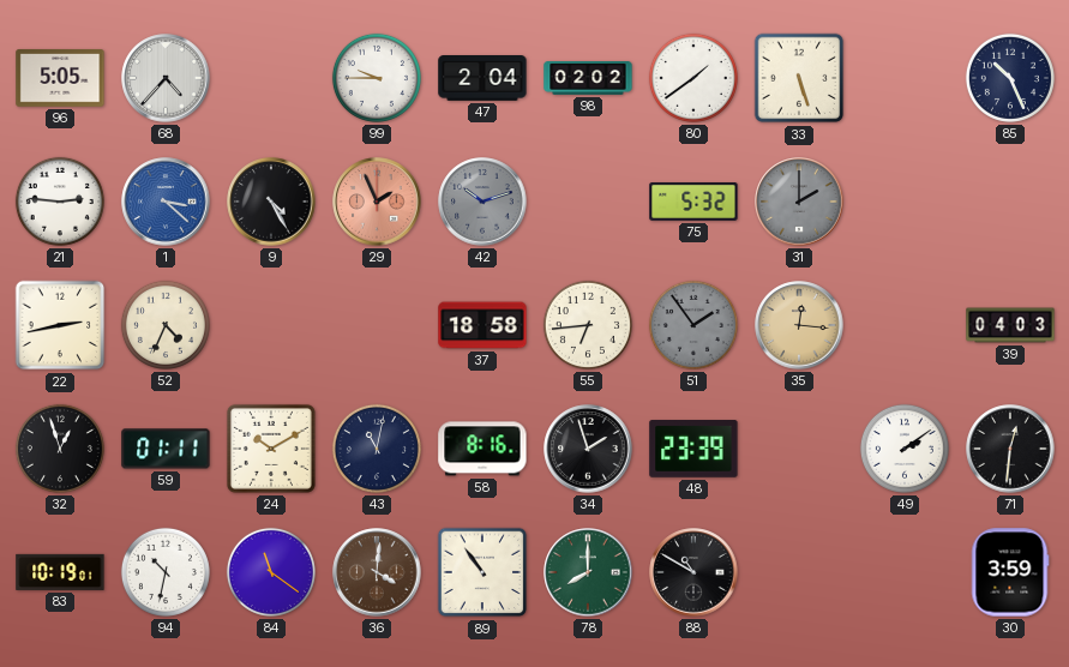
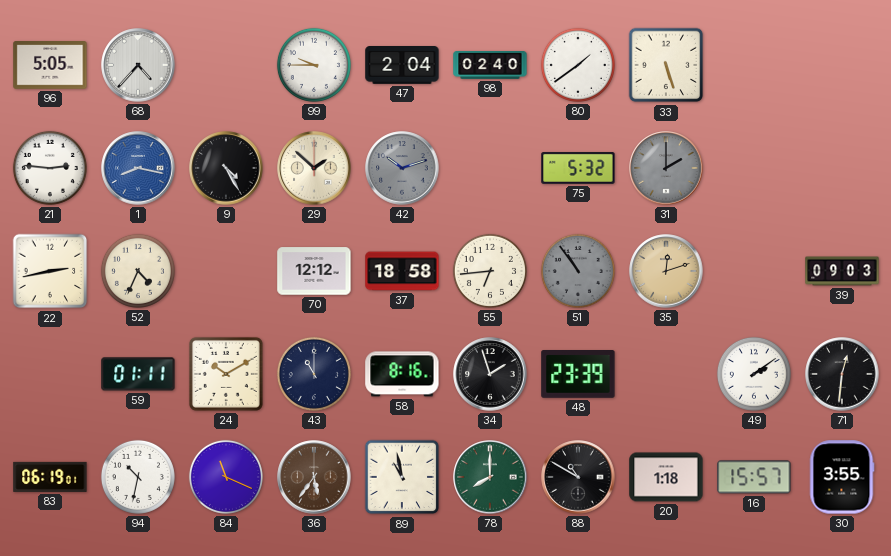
98: 02:02 -> 02:40 (490, 66)
85: 10:26 -> none (1010, 78)
1: 3:22 -> 8:17 (138, 168)
29: 1:56 -> 1:52 (314, 168)
29 dial: salmon -> cream (314, 168)
70: none -> 12:12 (314, 271)
51: 1:54 -> 10:54 (578, 271)
35: 12:16 -> 12:12 (666, 271)
39: 04:03 -> 09:03 (842, 271)
32: 12:57 -> none (60, 449)
43: 11:02 -> 11:00 (314, 374)
83: 10:19 -> 06:19 (50, 477)
84: 11:21 -> 11:19 (226, 477)
36: 4:01 -> 5:36 (314, 477)
89: 10:54 -> 10:58 (402, 477)
20: none -> 1:18 (666, 477)
16: none -> 15:57 (754, 477)
30: 3:59 -> 3:55 (842, 477)
